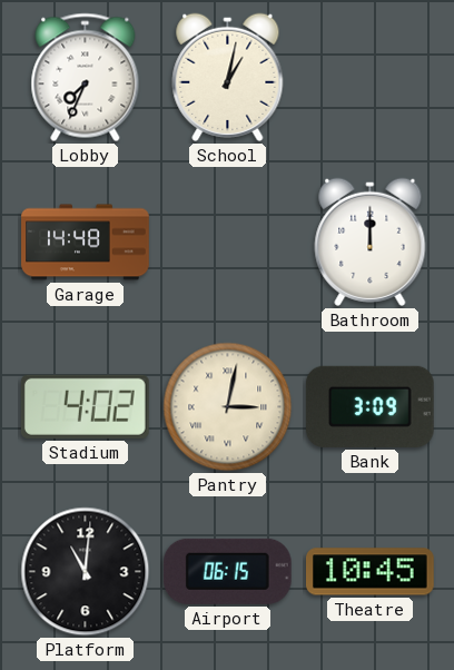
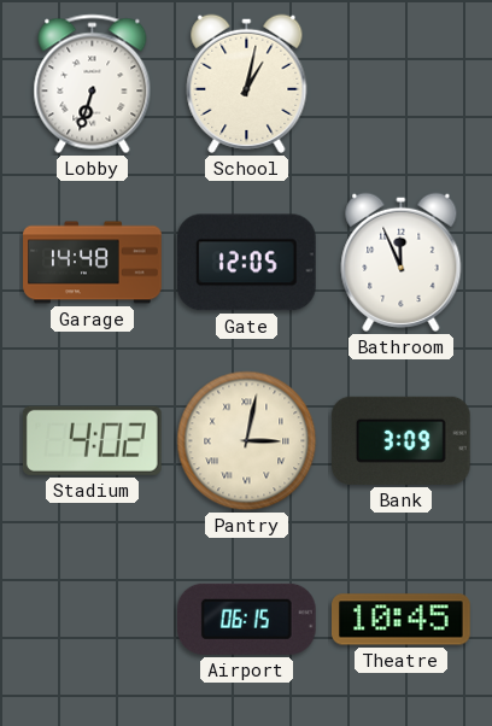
Lobby: 7:34 -> 6:33 (93, 84)
Gate: none -> 12:05 (246, 263)
Bathroom: 12:00 -> 11:56 (402, 262)
Platform: 11:01 -> none (86, 572)
